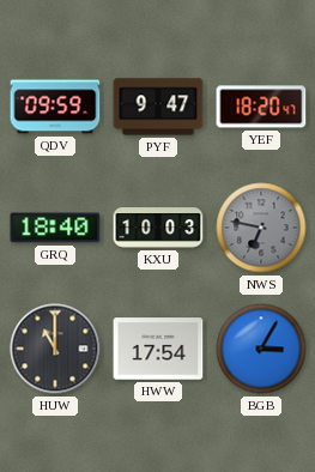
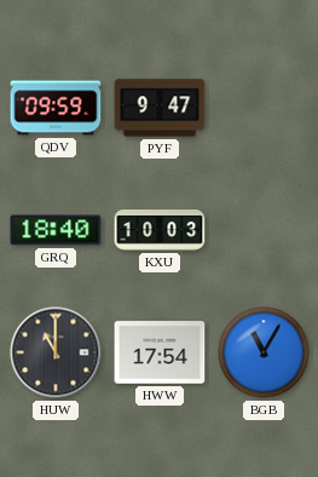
YEF: 18:20 -> none (261, 107)
NWS: 6:47 -> none (261, 228)
BGB: 3:05 -> 11:05 (264, 352)
